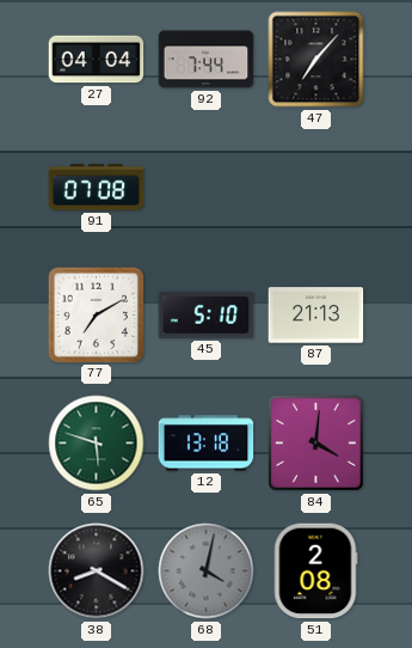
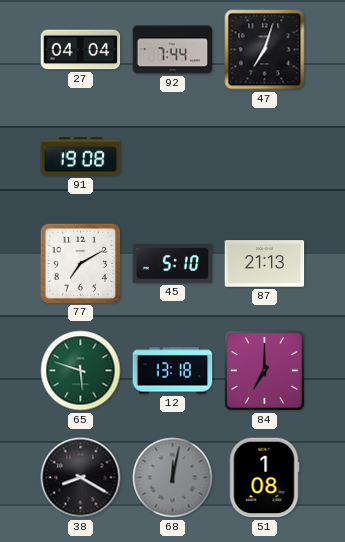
47: 7:07 -> 7:03 (265, 50)
91: 07:08 -> 19:08 (81, 157)
84: 4:01 -> 7:00 (265, 371)
68: 4:02 -> 12:02 (173, 478)
51: 2:08 -> 1:08 (264, 478)
